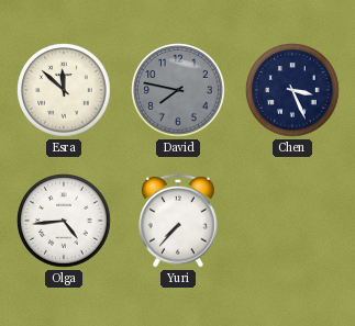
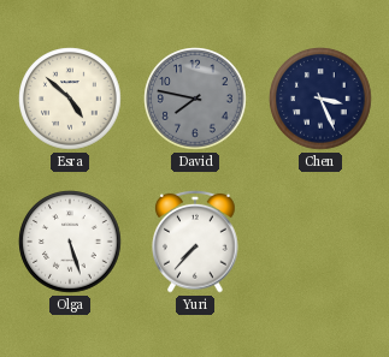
Esra: 11:52 -> 4:52 (70, 99)
Olga: 4:44 -> 5:27 (70, 242)
